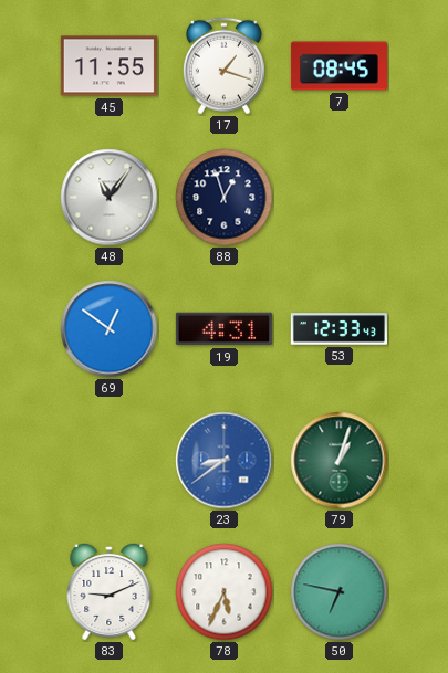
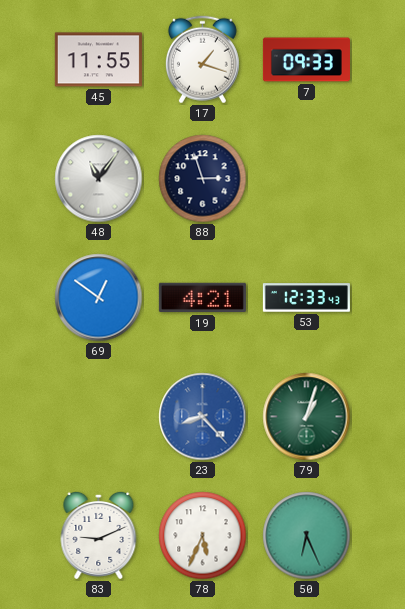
7: 08:45 -> 09:33 (306, 60)
88: 12:57 -> 2:57 (203, 179)
19: 4:31 -> 4:21 (202, 298)
23: 8:39 -> 8:23 (203, 417)
50: 6:47 -> 6:26 (307, 536)
